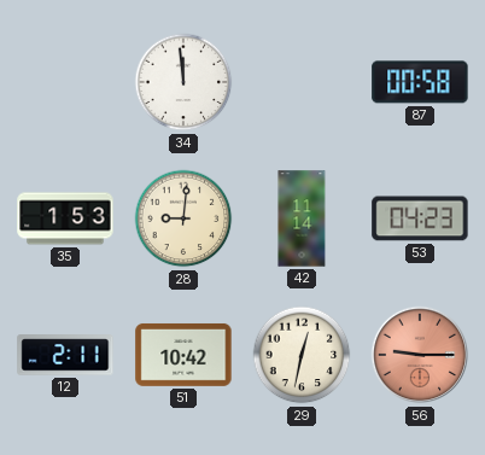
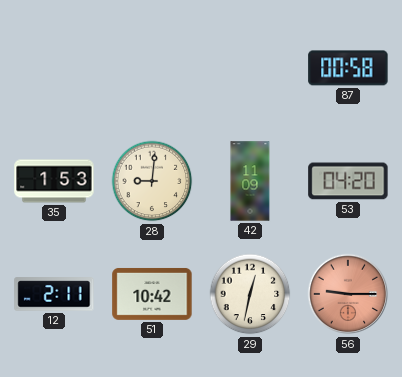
34: 11:59 -> none (183, 82)
42: 11:14 -> 11:09 (250, 181)
53: 04:23 -> 04:20 (348, 181)
